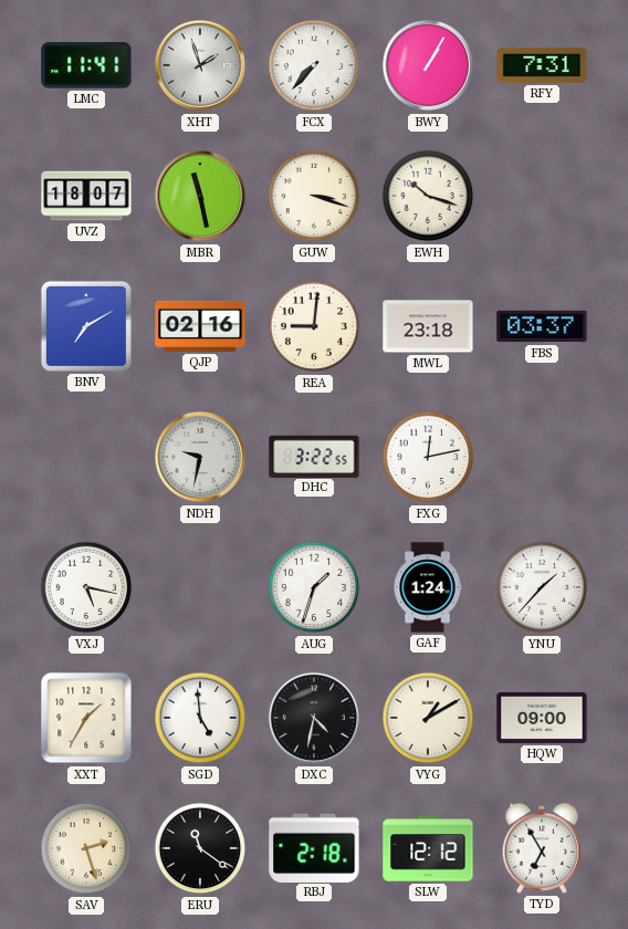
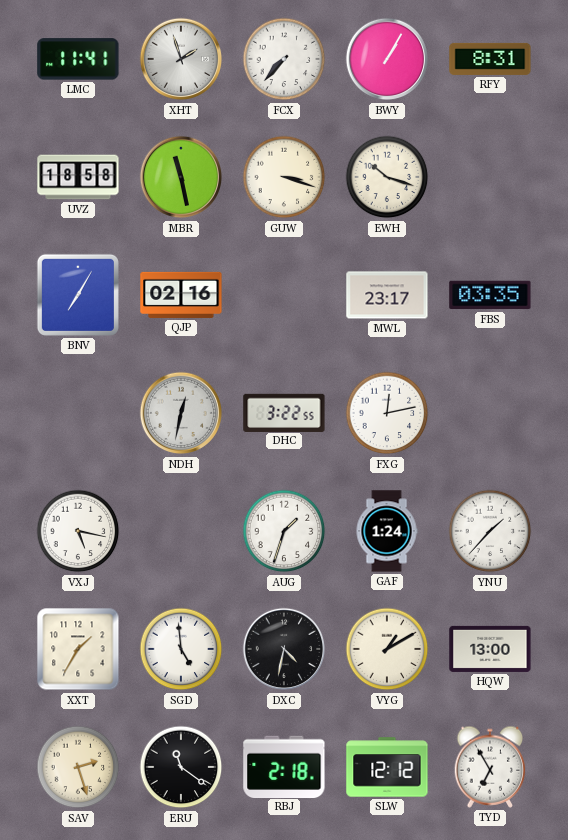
RFY: 7:31 -> 8:31 (490, 59)
UVZ: 18:07 -> 18:58 (78, 177)
BNV: 7:10 -> 7:05 (78, 295)
REA: 9:01 -> none (314, 326)
MWL: 23:18 -> 23:17 (387, 295)
FBS: 03:37 -> 03:35 (490, 295)
NDH: 9:32 -> 12:32 (181, 413)
HQW: 09:00 -> 13:00 (490, 649)
